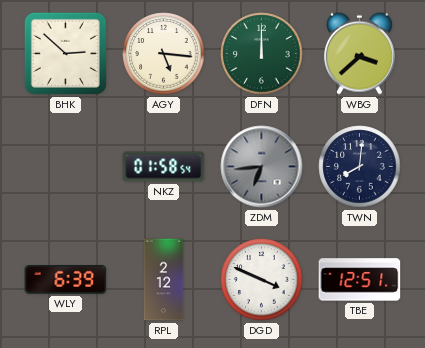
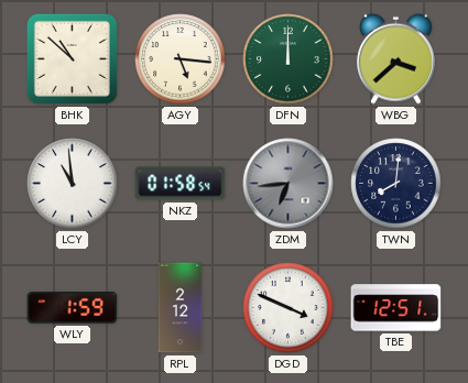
BHK: 2:52 -> 10:52 (72, 58)
LCY: none -> 10:59 (73, 184)
WLY: 6:39 -> 1:59 (73, 308)
